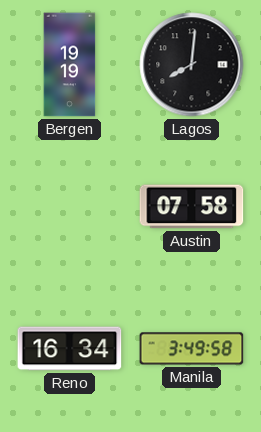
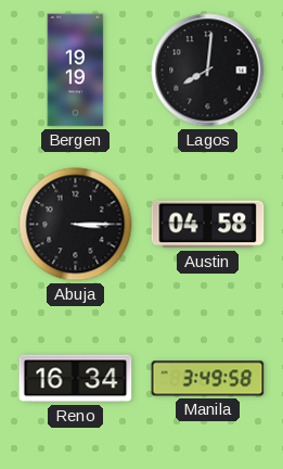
Abuja: none -> 3:15 (76, 225)
Austin: 07:58 -> 04:58 (208, 225)
